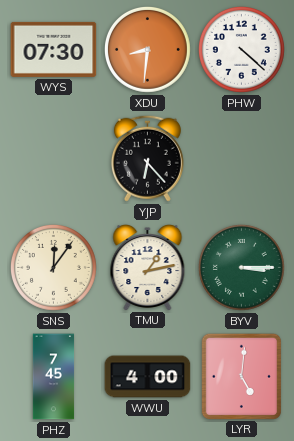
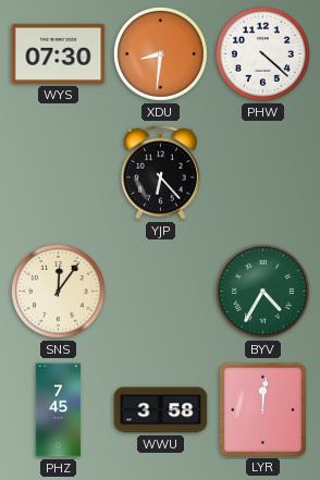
TMU: 1:13 -> none (148, 268)
BYV: 3:15 -> 4:35 (262, 291)
WWU: 4:00 -> 3:58 (161, 410)
LYR: 5:01 -> 12:01 (262, 409)
